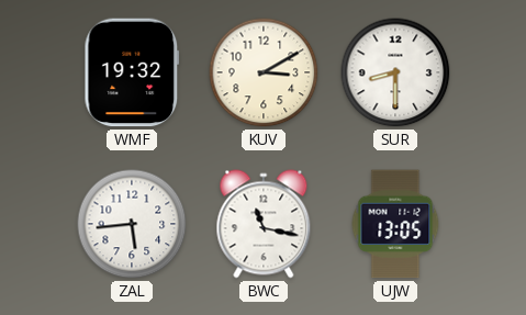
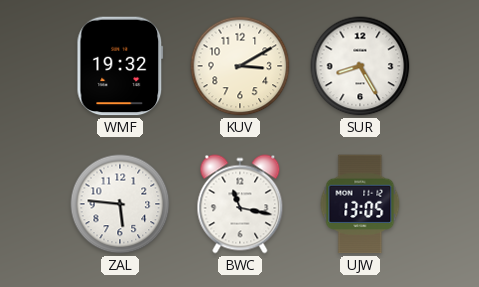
SUR: 8:30 -> 8:25 (360, 66)
ZAL: 5:44 -> 5:46 (120, 204)
